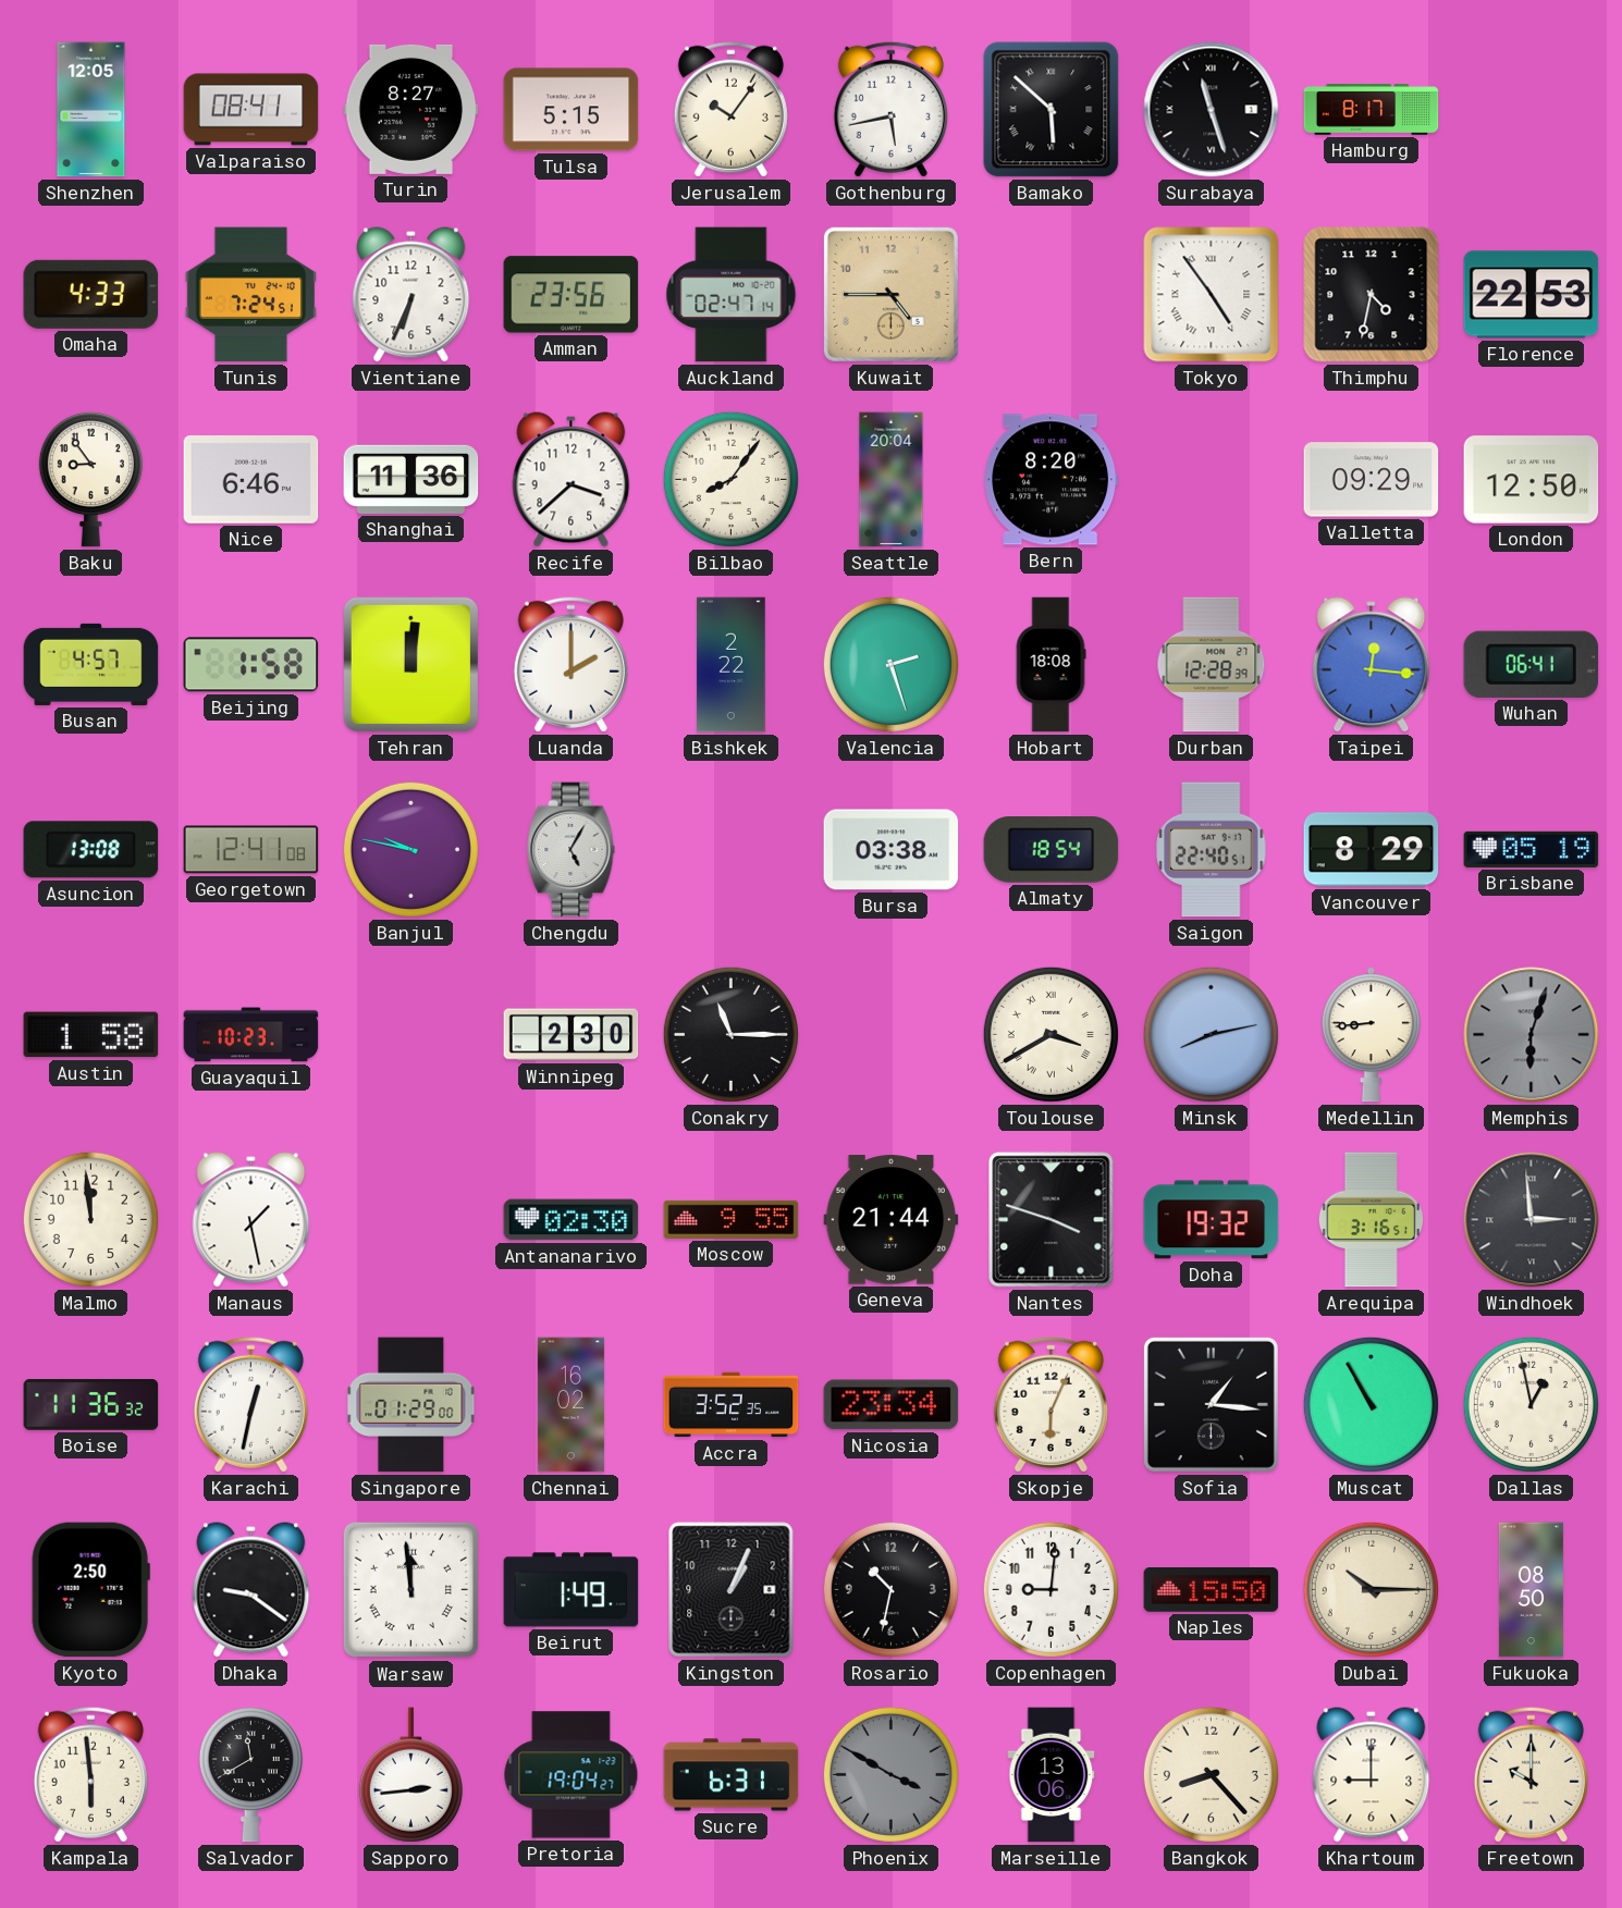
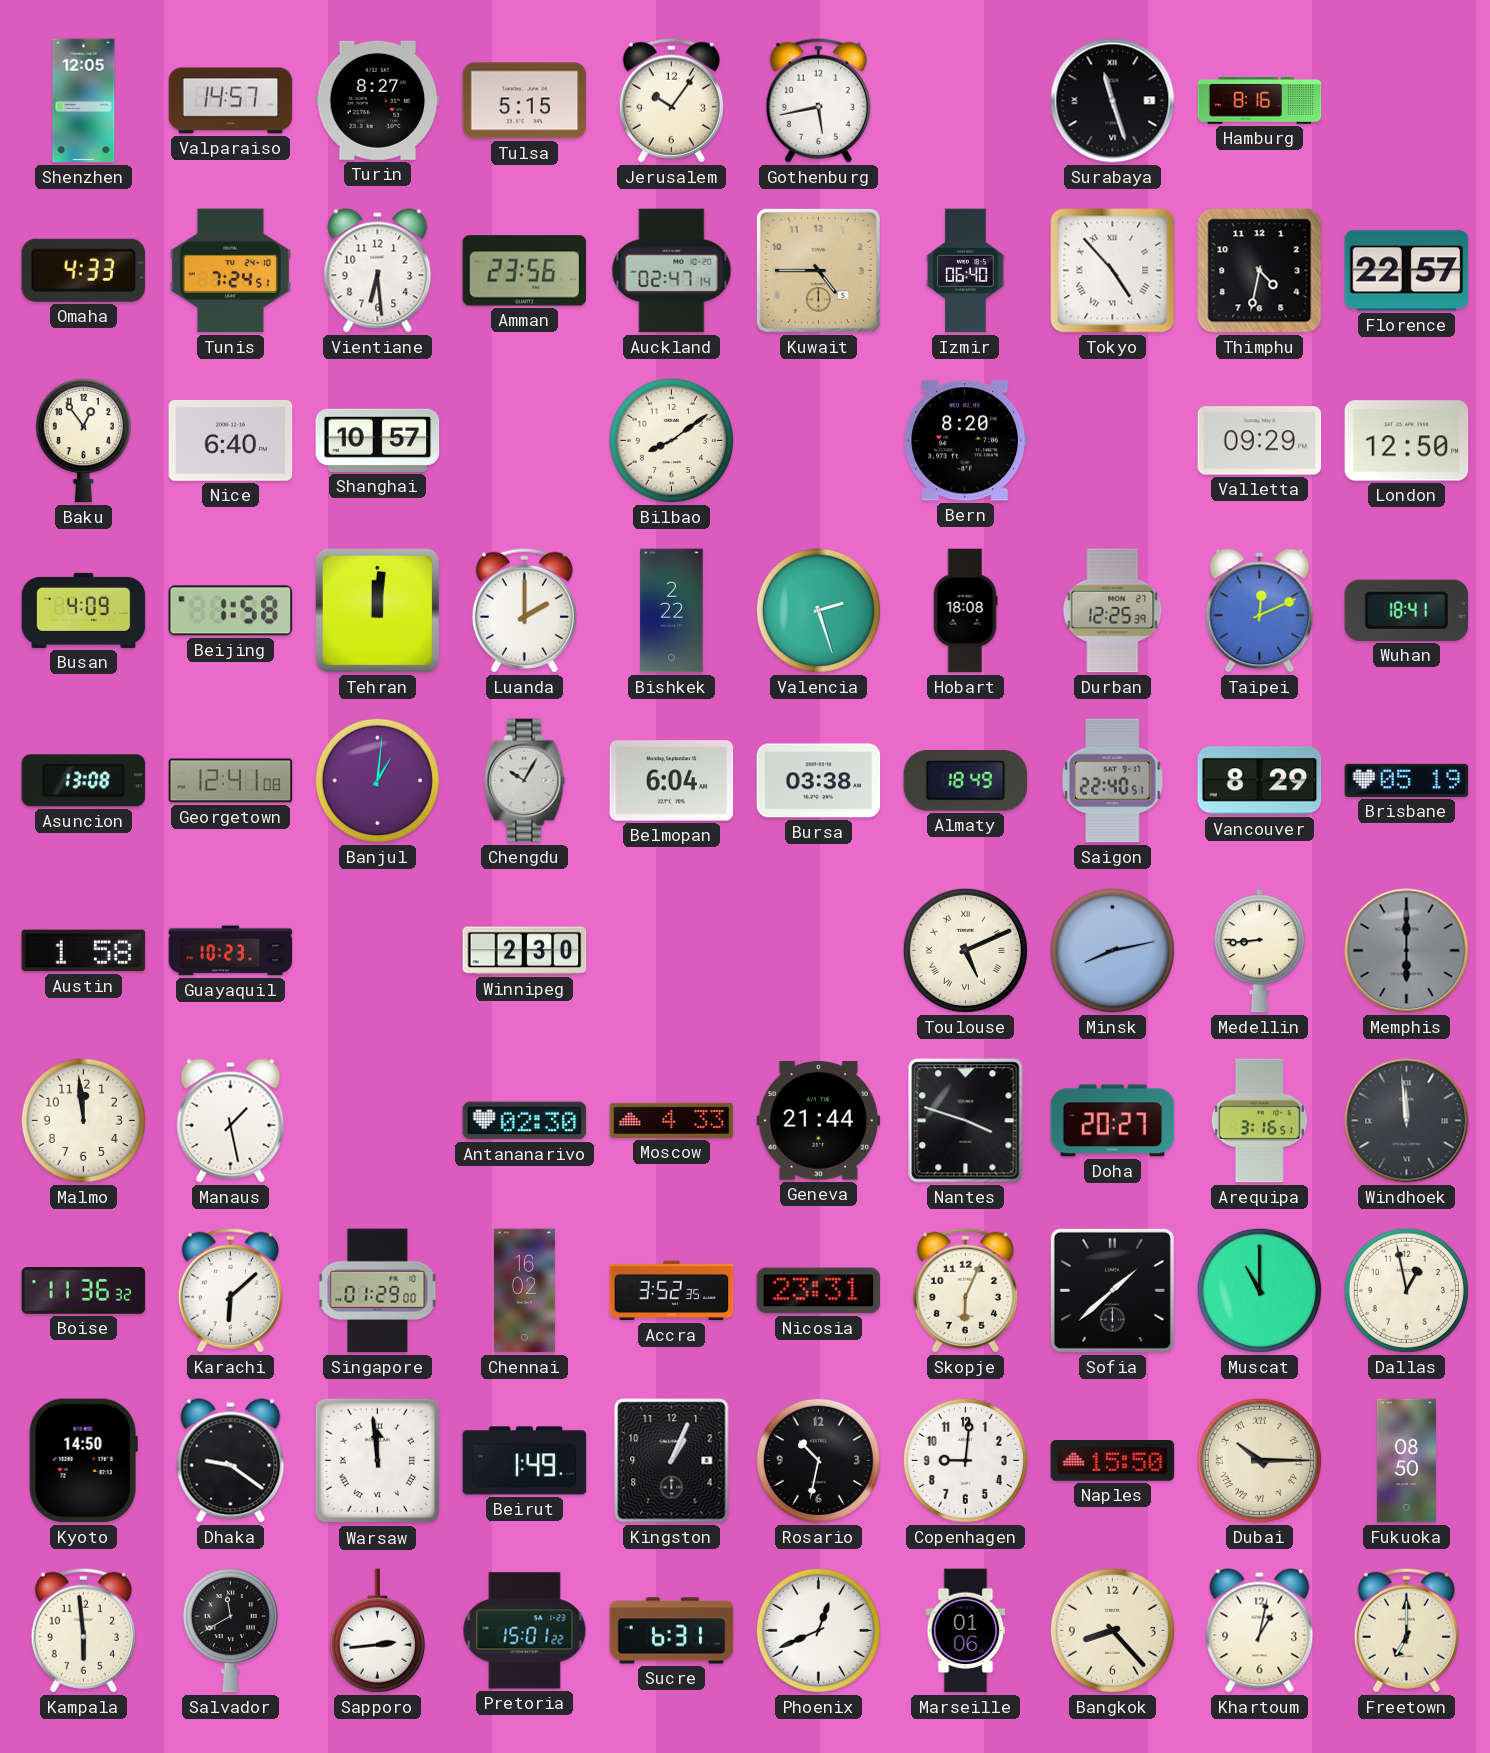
Valparaiso: 08:41 -> 14:57 (231, 101)
Bamako: 5:52 -> none (1052, 110)
Hamburg: 8:17 -> 8:16 (1260, 101)
Vientiane: 6:34 -> 6:29 (378, 271)
Izmir: none -> 06:40 (966, 271)
Tokyo: 4:54 -> 4:53 (1113, 271)
Florence: 22:53 -> 22:57 (1407, 271)
Baku: 8:54 -> 12:54 (83, 440)
Nice: 6:46 -> 6:40 (231, 441)
Shanghai: 11:36 -> 10:57 (378, 440)
Recife: 3:38 -> none (572, 480)
Bilbao: 8:06 -> 8:09 (671, 440)
Seattle: 20:04 -> none (892, 480)
Busan: 4:57 -> 4:09 (84, 610)
Durban: 12:28 -> 12:25 (1113, 611)
Taipei: 12:16 -> 12:11 (1260, 611)
Wuhan: 06:41 -> 18:41 (1407, 610)
Banjul: 9:47 -> 1:01 (377, 780)
Chengdu: 5:05 -> 10:05 (525, 781)
Belmopan: none -> 6:04 (672, 781)
Almaty: 18:54 -> 18:49 (966, 781)
Conakry: 11:15 -> none (730, 1034)
Toulouse: 3:40 -> 5:11 (965, 950)
Memphis: 6:03 -> 6:00 (1407, 951)
Moscow: 9:55 -> 4:33 (672, 1120)
Doha: 19:32 -> 20:27 (1113, 1121)
Windhoek: 2:59 -> 11:59 (1407, 1121)
Karachi: 12:32 -> 6:08 (230, 1290)
Nicosia: 23:34 -> 23:31 (819, 1291)
Sofia: 1:16 -> 1:38 (1112, 1290)
Muscat: 10:55 -> 11:00 (1259, 1290)
Kyoto: 2:50 -> 14:50 (83, 1461)
Dubai numerals: Arabic -> Roman (1259, 1460)
Pretoria: 19:04 -> 15:01 (525, 1631)
Phoenix: 3:50 -> 12:41 (818, 1630)
Phoenix dial: grey -> white (818, 1630)
Marseille: 13:06 -> 01:06 (966, 1631)
Khartoum: 9:00 -> 1:02 (1260, 1631)
Freetown: 10:00 -> 7:00 (1406, 1630)
